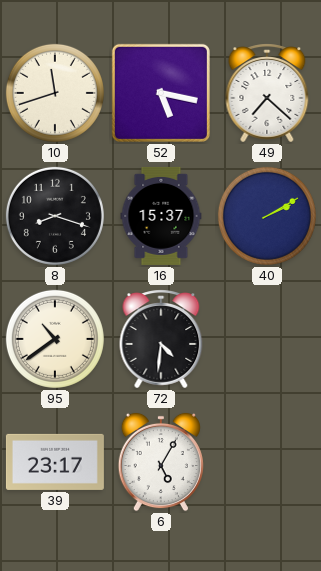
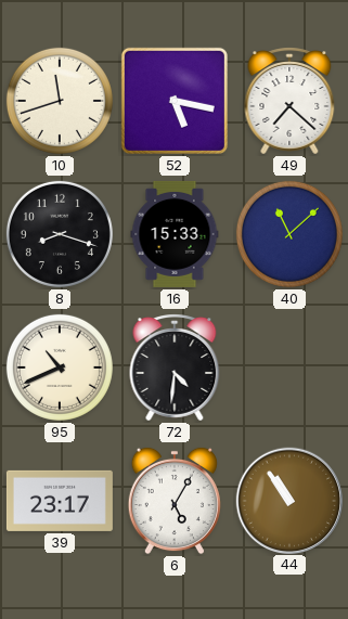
16: 15:37 -> 15:33 (175, 234)
40: 2:10 -> 11:08 (289, 234)
95: 10:39 -> 10:41 (60, 367)
44: none -> 10:54 (288, 500)
